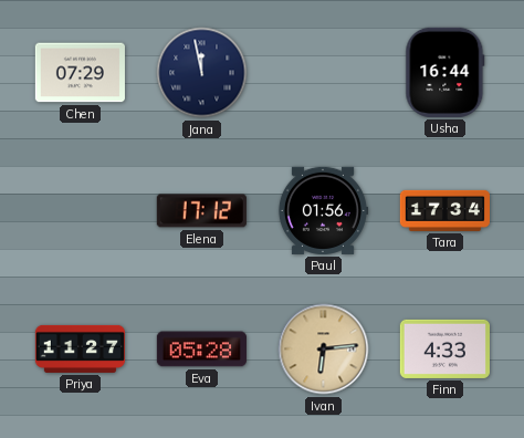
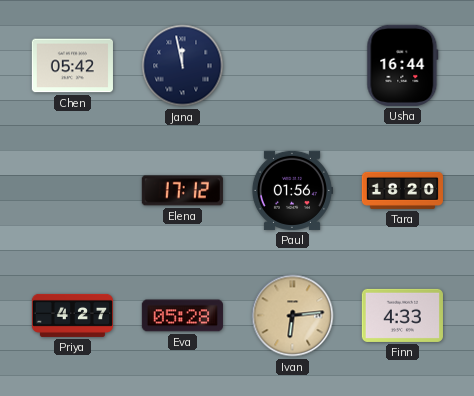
Chen: 07:29 -> 05:42 (72, 66)
Tara: 17:34 -> 18:20 (402, 190)
Priya: 11:27 -> 4:27 (72, 315)
